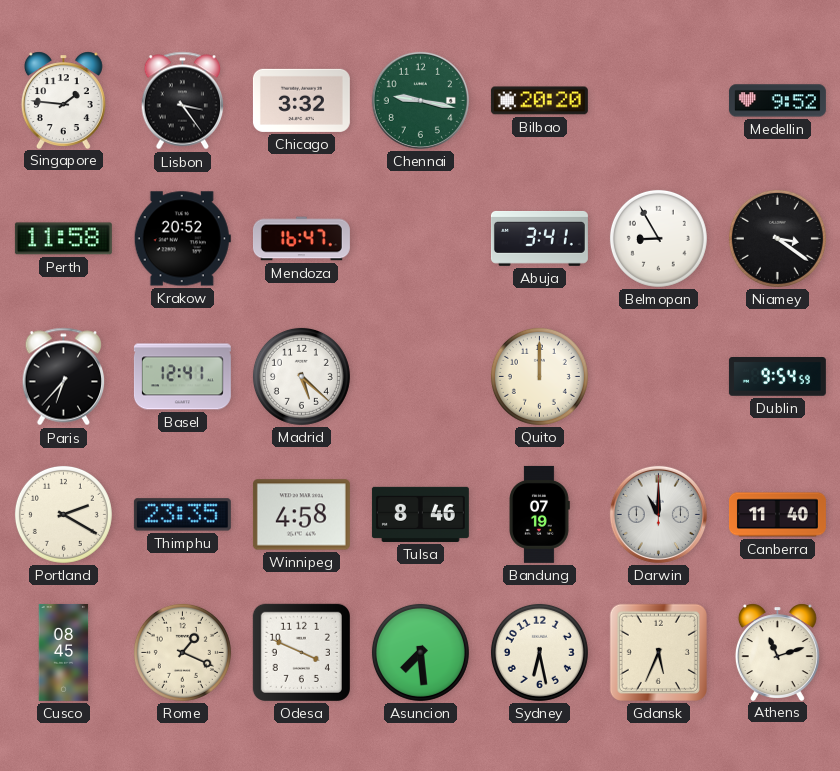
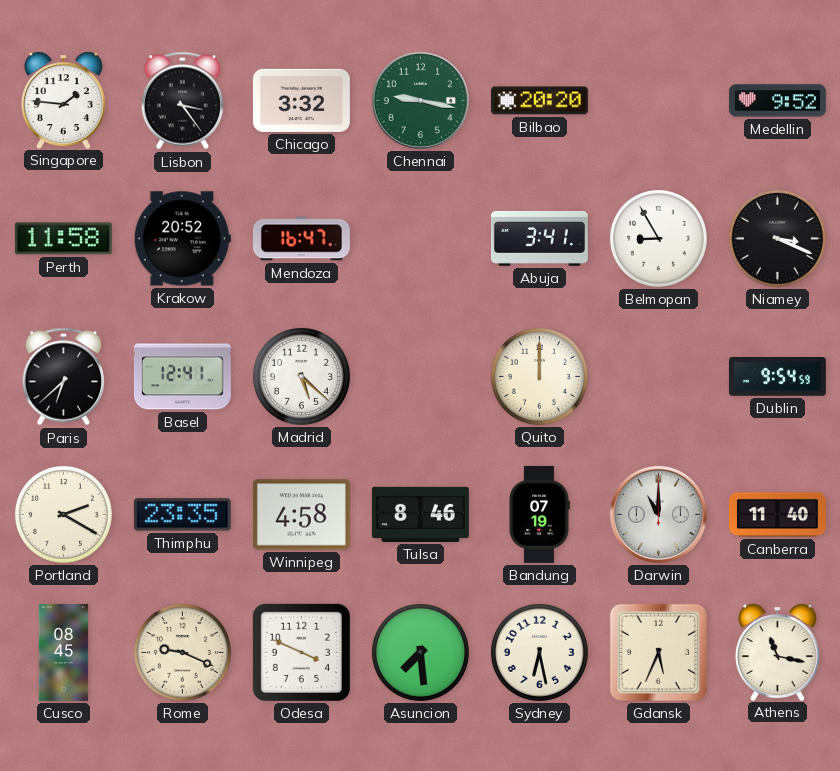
Niamey: 3:21 -> 3:19 (777, 238)
Paris: 6:37 -> 6:38 (64, 377)
Rome: 1:19 -> 9:19 (182, 652)
Athens: 11:12 -> 11:17 (777, 652)
